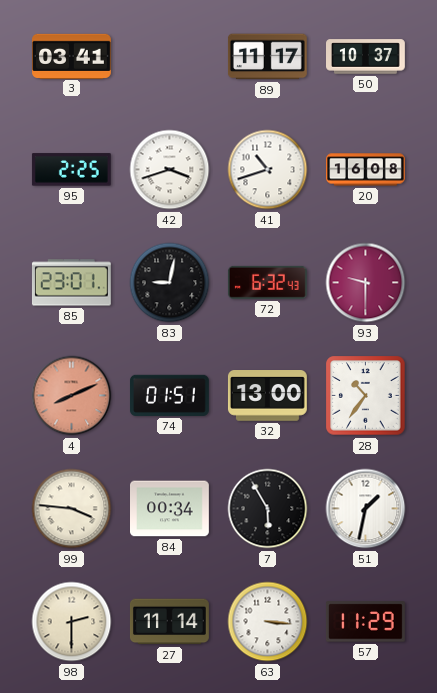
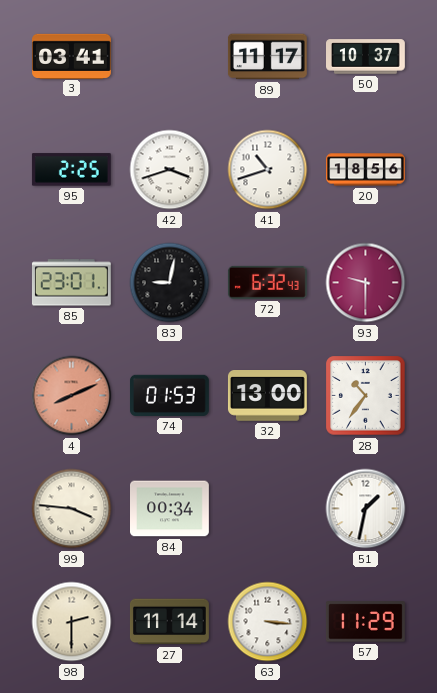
20: 16:08 -> 18:56 (366, 170)
74: 01:51 -> 01:53 (169, 395)
7: 5:55 -> none (268, 509)
